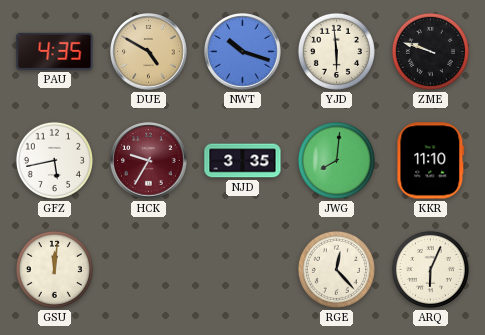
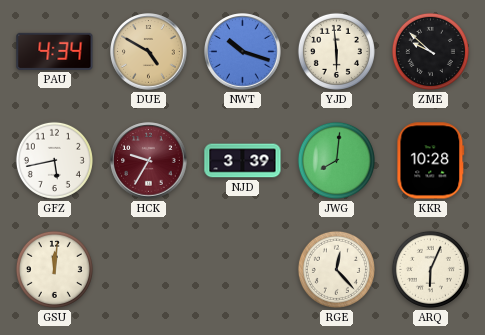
PAU: 4:35 -> 4:34 (55, 51)
ZME: 9:48 -> 9:52 (430, 51)
NJD: 3:35 -> 3:39 (243, 161)
KKR: 11:10 -> 10:28 (431, 161)
